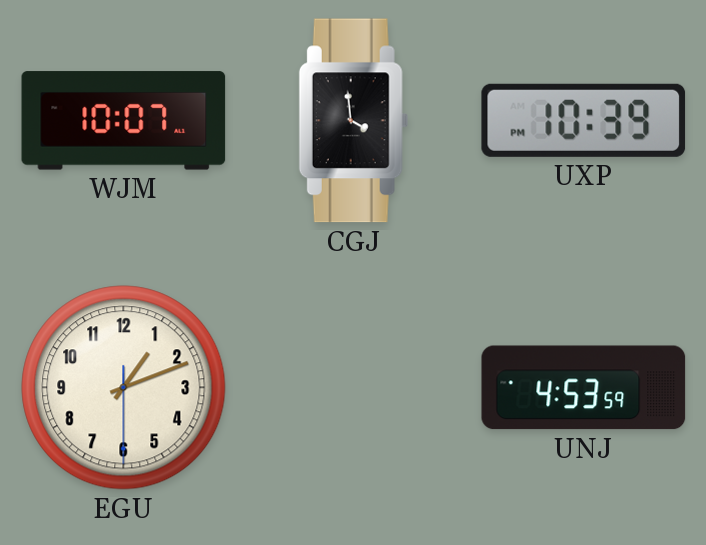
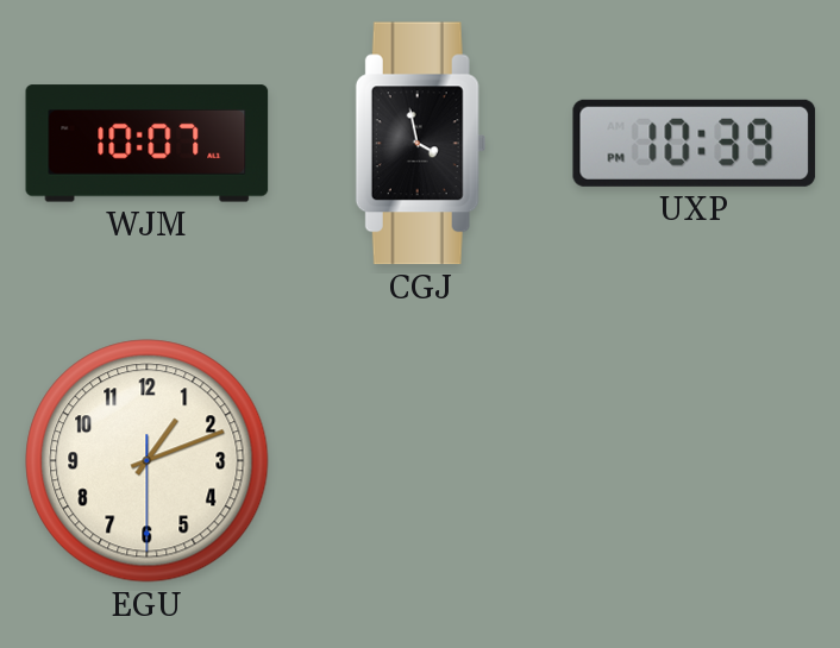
CGJ: 3:59 -> 3:58 (420, 144)
UNJ: 4:53 -> none (584, 388)
